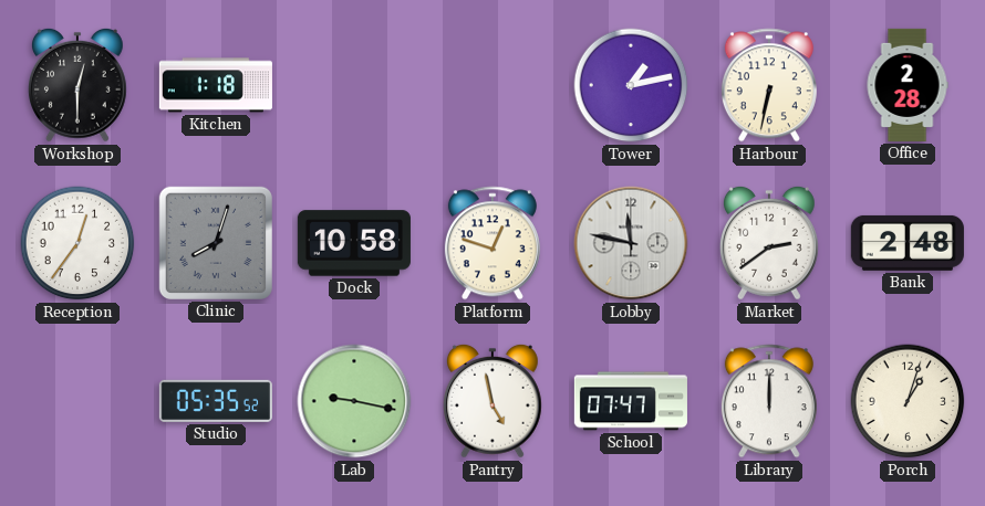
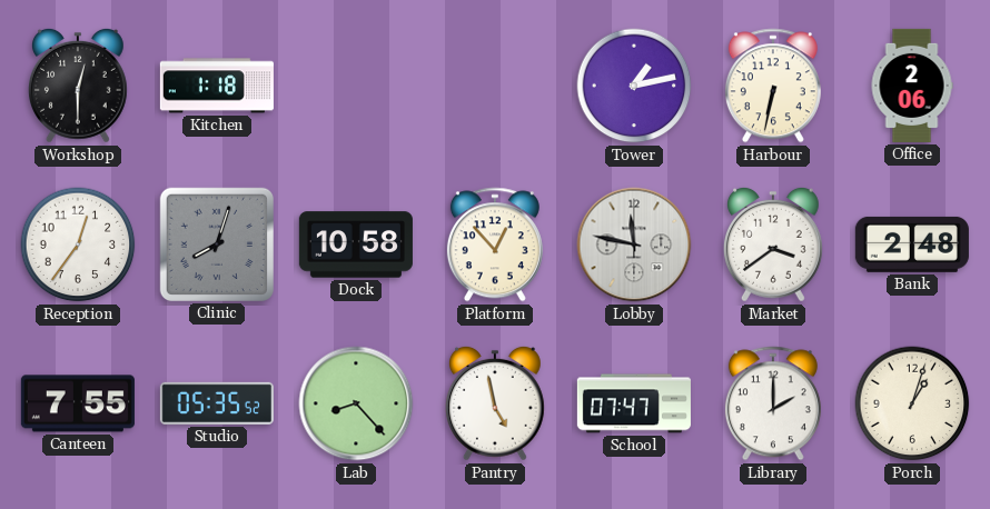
Office: 2:28 -> 2:06 (912, 86)
Platform: 12:48 -> 12:53 (495, 244)
Market: 2:39 -> 3:39 (773, 244)
Canteen: none -> 7:55 (78, 403)
Lab: 9:17 -> 8:23 (356, 403)
Library: 12:00 -> 2:00 (773, 403)
